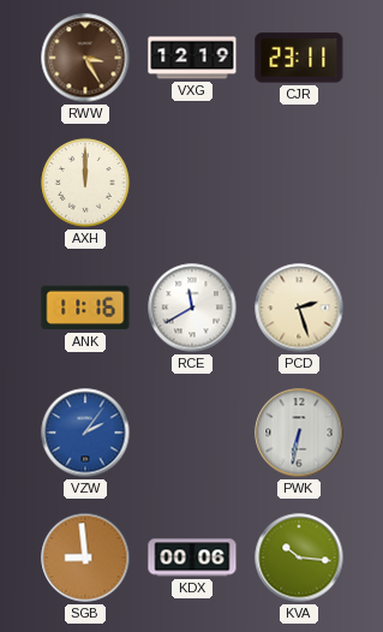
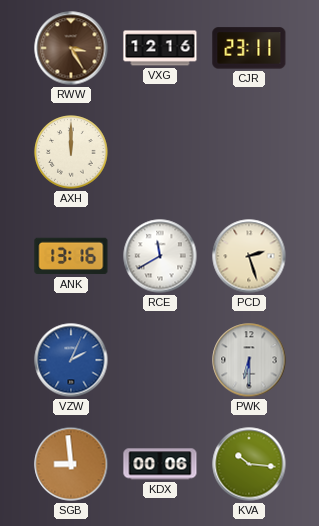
VXG: 12:19 -> 12:16 (160, 48)
ANK: 11:16 -> 13:16 (71, 256)
VZW: 2:06 -> 2:04 (71, 360)
PWK: 6:32 -> 6:30 (249, 360)
